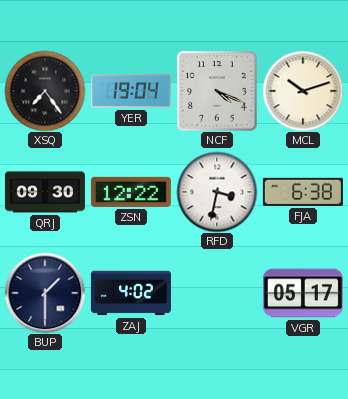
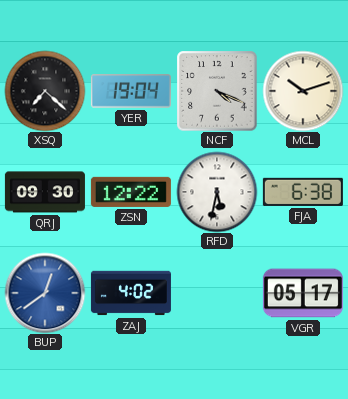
XSQ: 7:24 -> 7:22 (45, 91)
RFD: 3:32 -> 5:32 (217, 192)
BUP: 1:30 -> 12:39 (45, 293)
BUP dial: navy -> blue (45, 293)
